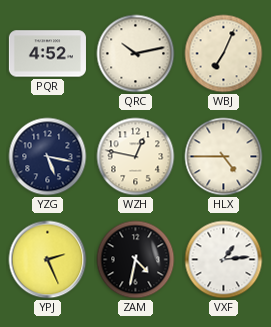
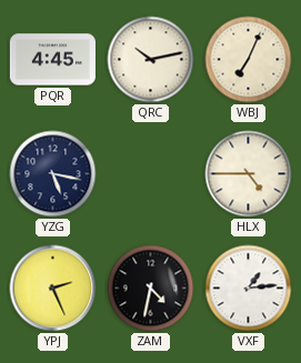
PQR: 4:52 -> 4:45 (52, 60)
WZH: 12:47 -> none (136, 157)
